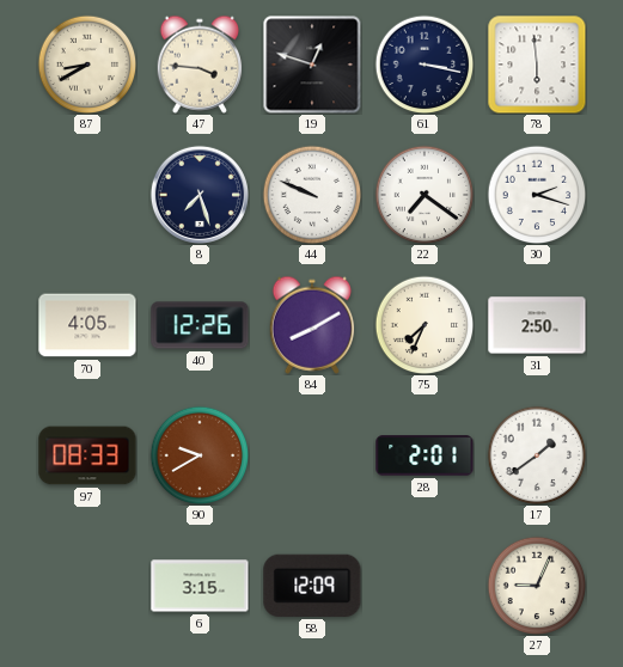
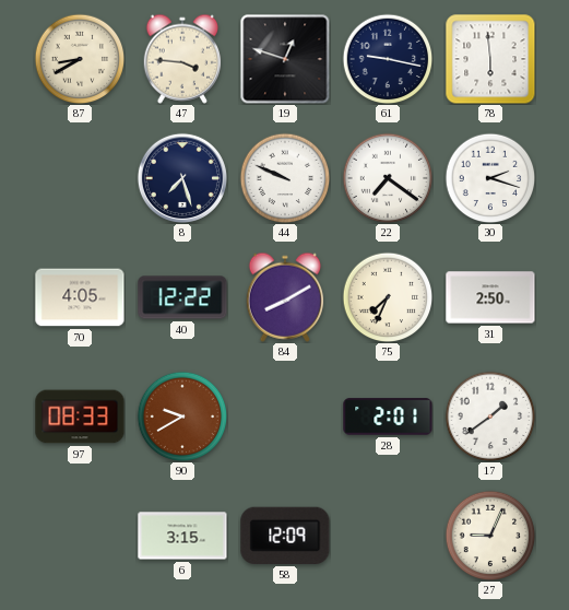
61: 3:17 -> 9:17 (388, 59)
40: 12:26 -> 12:22 (182, 297)
